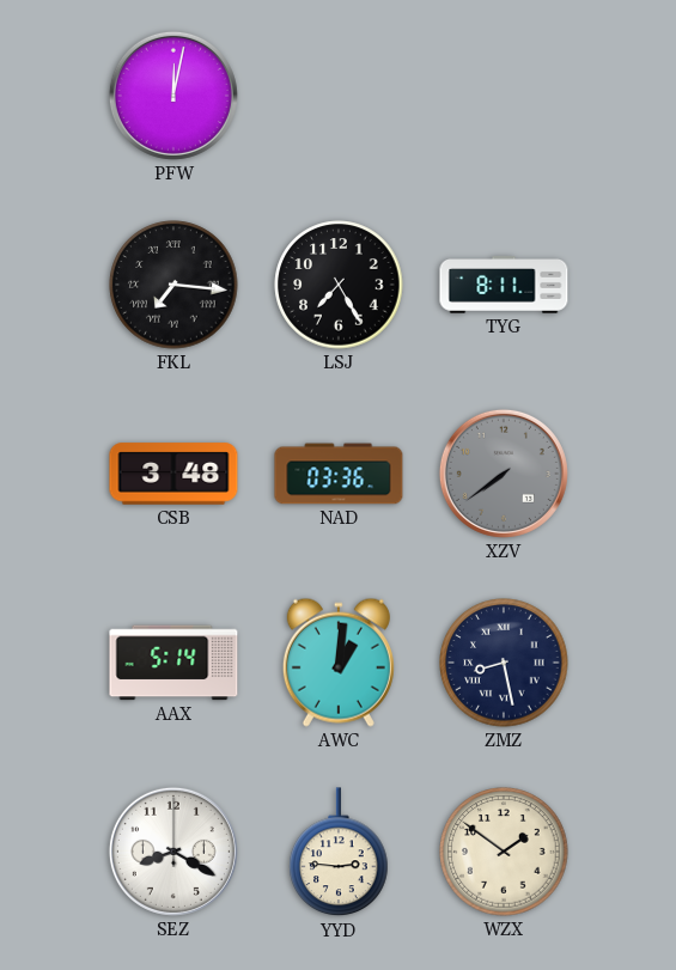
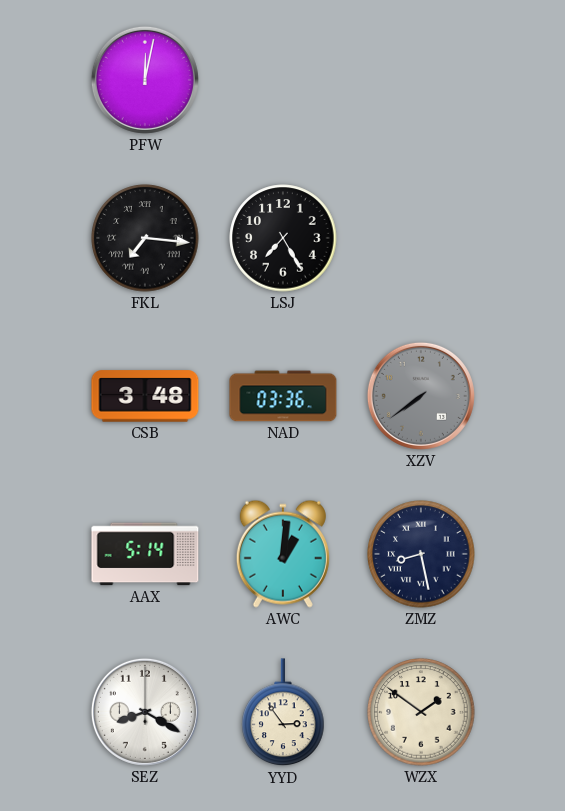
TYG: 8:11 -> none (504, 285)
YYD: 2:46 -> 2:54 (283, 713)
